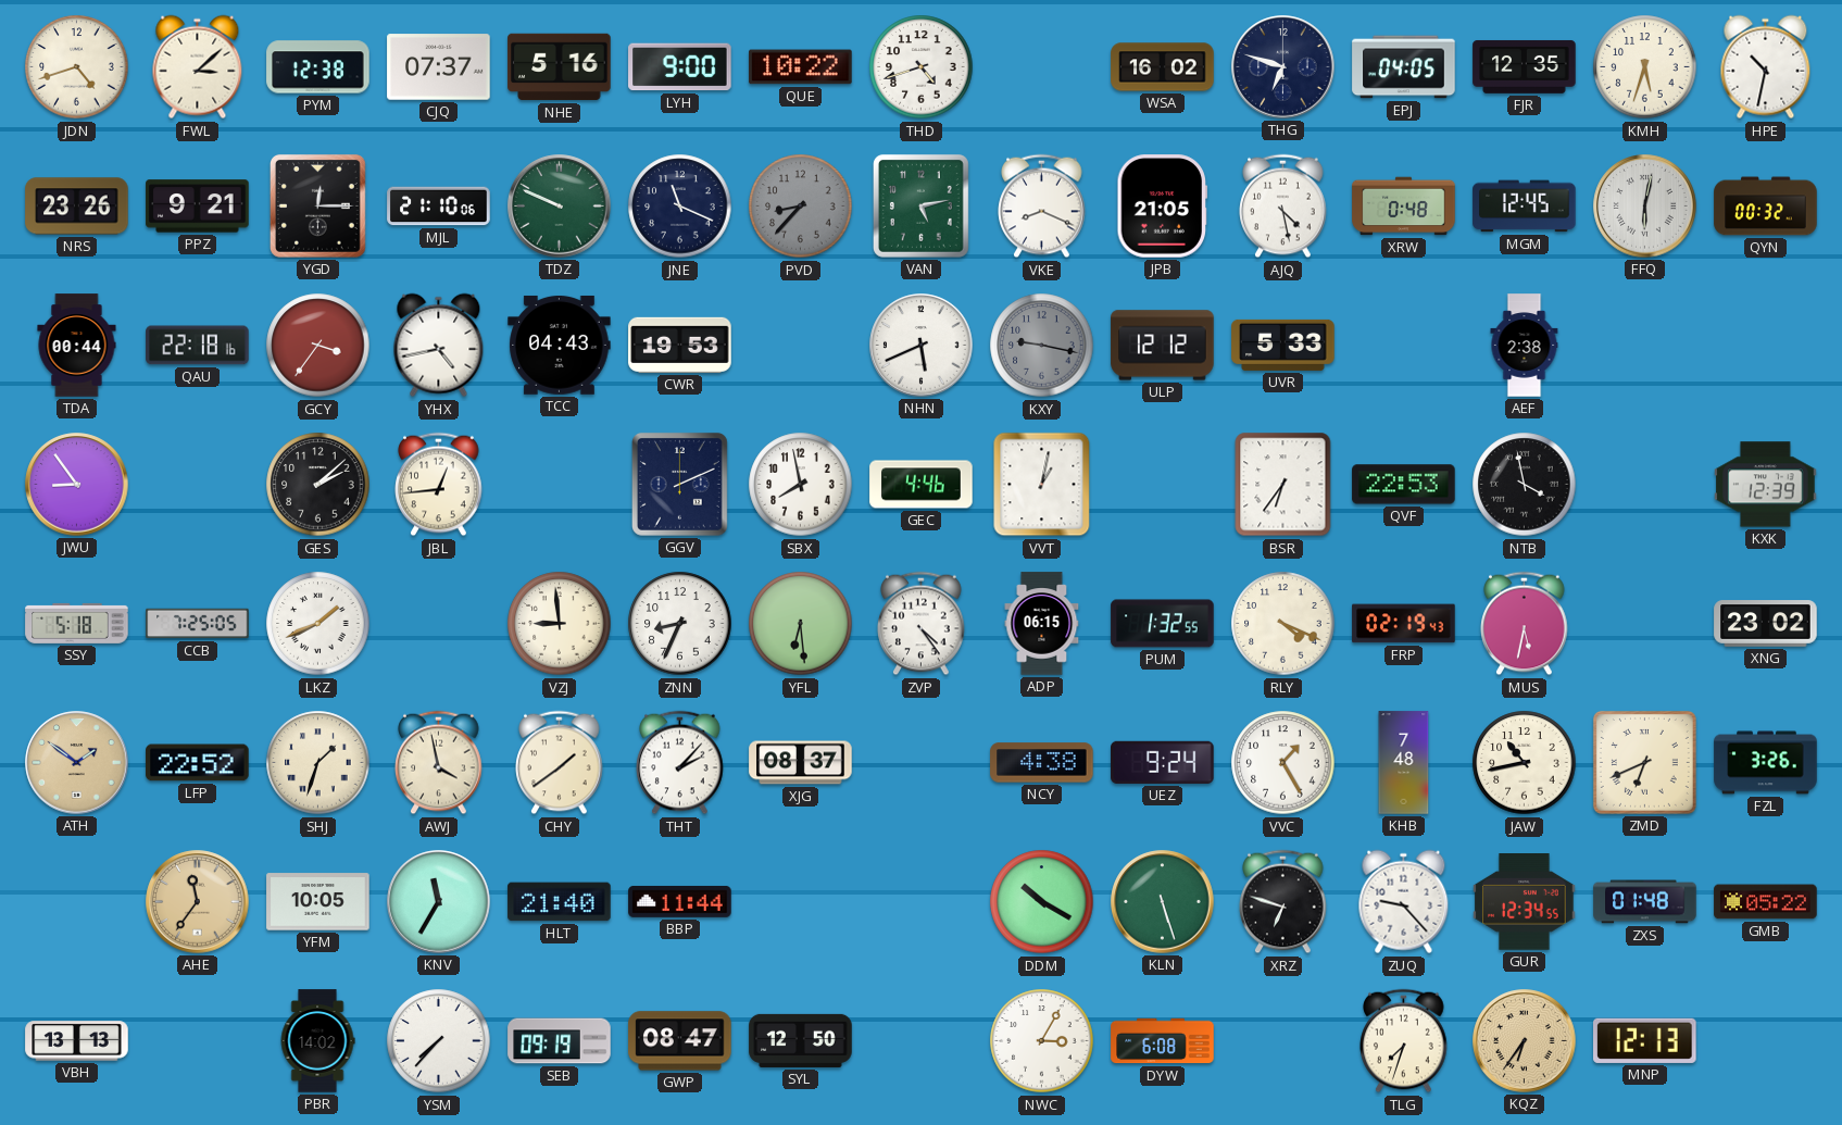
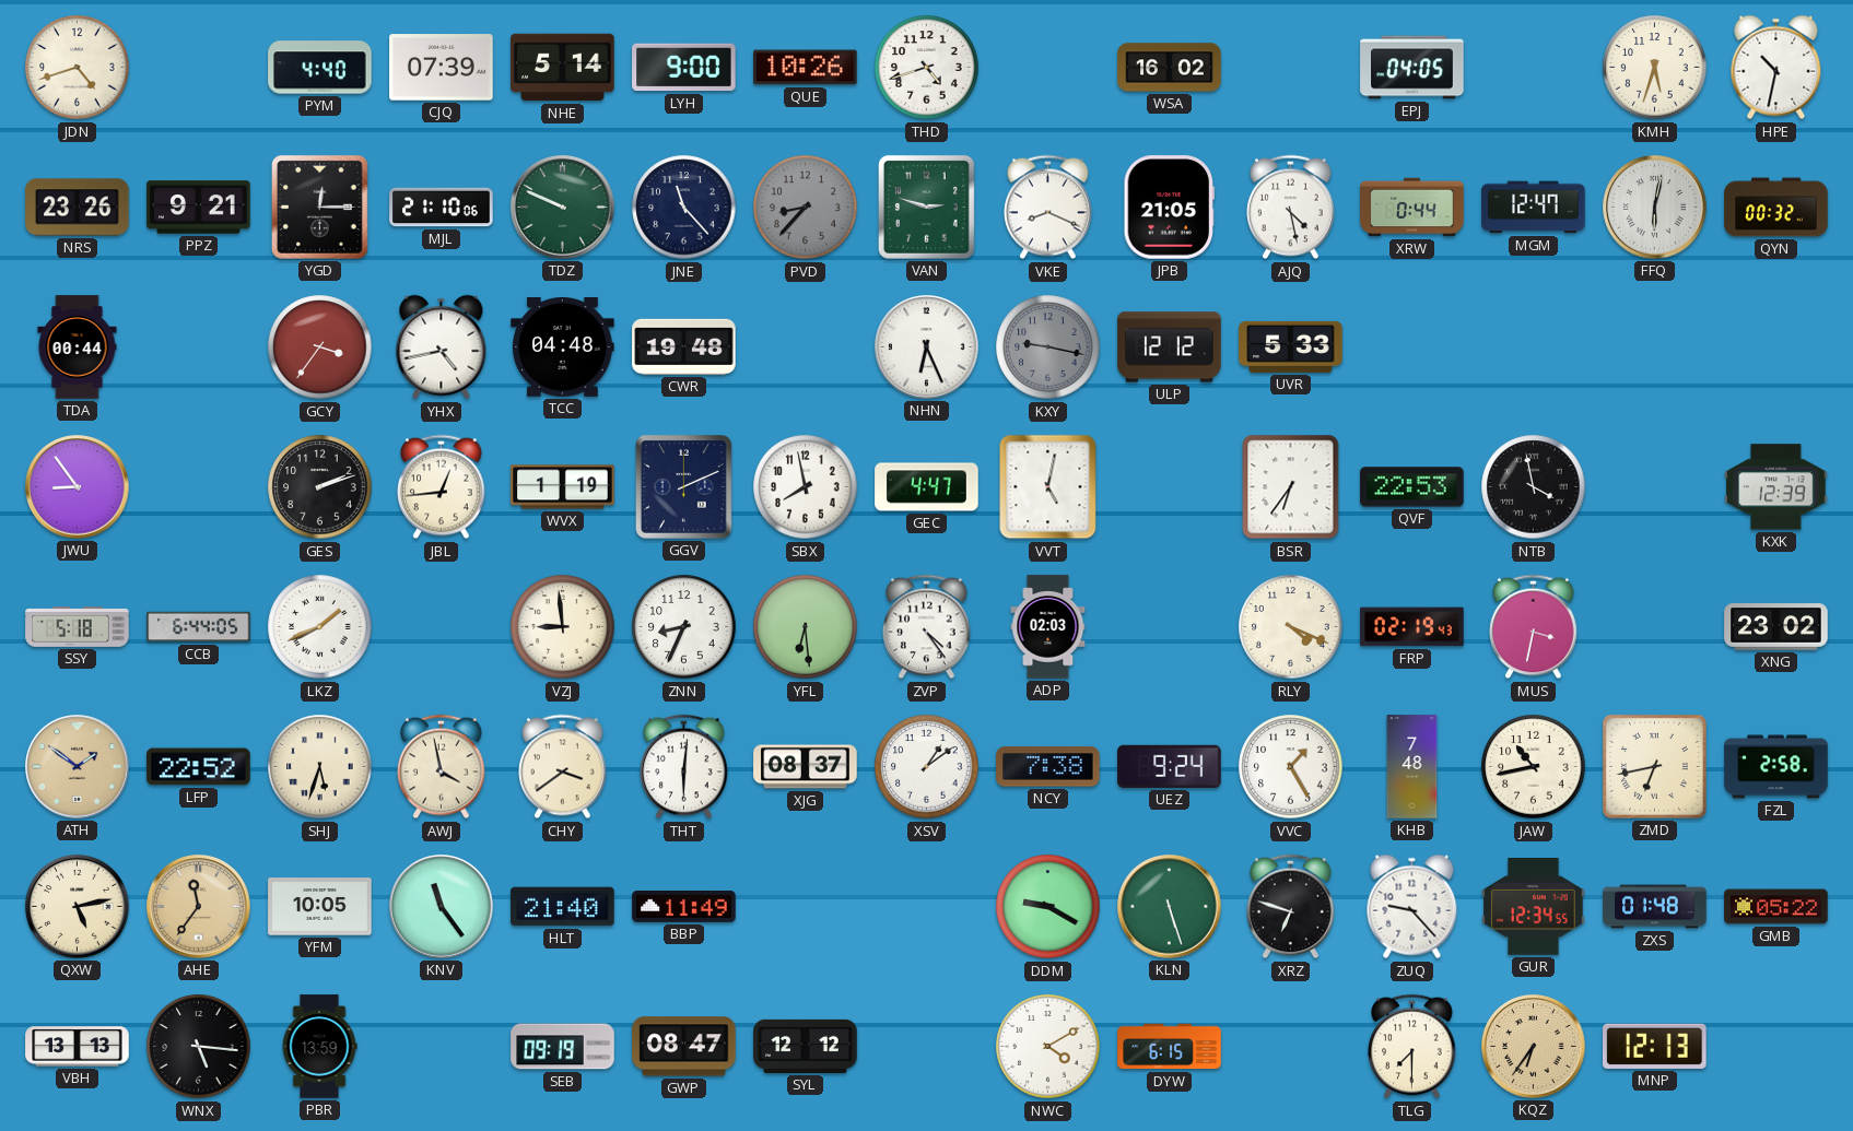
FWL: 3:08 -> none (198, 67)
PYM: 12:38 -> 4:40 (320, 68)
CJQ: 07:37 -> 07:39 (442, 68)
NHE: 5:16 -> 5:14 (563, 68)
QUE: 10:22 -> 10:26 (806, 68)
THG: 6:48 -> none (1283, 67)
FJR: 12:35 -> none (1525, 66)
JNE: 11:19 -> 11:23 (684, 208)
VAN: 5:13 -> 2:48 (926, 207)
XRW: 0:48 -> 0:44 (1412, 208)
MGM: 12:45 -> 12:47 (1534, 208)
QAU: 22:18 -> none (198, 346)
TCC: 04:43 -> 04:48 (563, 346)
CWR: 19:53 -> 19:48 (684, 346)
NHN: 5:41 -> 6:26 (927, 347)
AEF: 2:38 -> none (1525, 346)
GES: 2:08 -> 2:12 (320, 487)
WVX: none -> 1:19 (563, 487)
GEC: 4:46 -> 4:47 (927, 487)
VVT: 1:02 -> 5:02 (1048, 487)
CCB: 7:25 -> 6:44 (199, 627)
ADP: 06:15 -> 02:03 (1048, 627)
PUM: 1:32 -> none (1163, 624)
MUS: 5:32 -> 3:32 (1534, 627)
SHJ: 1:33 -> 5:33 (320, 767)
CHY: 1:39 -> 3:39 (563, 767)
THT: 2:07 -> 6:01 (684, 767)
XSV: none -> 1:09 (927, 767)
NCY: 4:38 -> 7:38 (1048, 767)
ZMD: 6:41 -> 6:43 (1654, 766)
FZL: 3:26 -> 2:58 (1776, 767)
QXW: none -> 5:13 (78, 907)
KNV: 11:35 -> 11:24 (442, 907)
BBP: 11:44 -> 11:49 (684, 906)
DDM: 10:20 -> 9:20 (1048, 907)
WNX: none -> 5:16 (199, 1047)
PBR: 14:02 -> 13:59 (319, 1047)
YSM: 7:37 -> none (439, 1041)
SYL: 12:50 -> 12:12 (806, 1046)
NWC: 3:05 -> 4:10 (1048, 1047)
DYW: 6:08 -> 6:15 (1170, 1047)
TLG: 7:33 -> 7:30 (1412, 1047)
